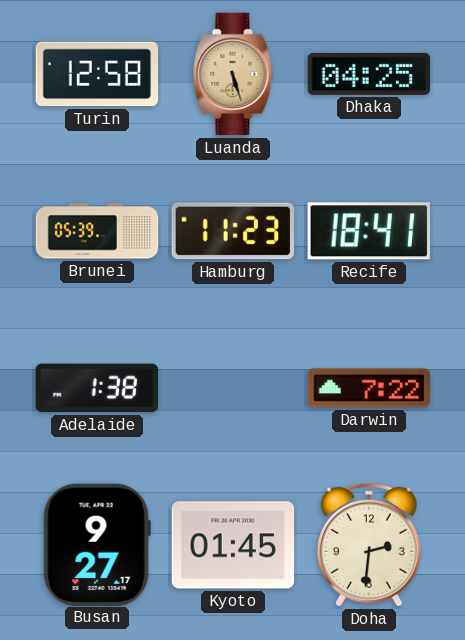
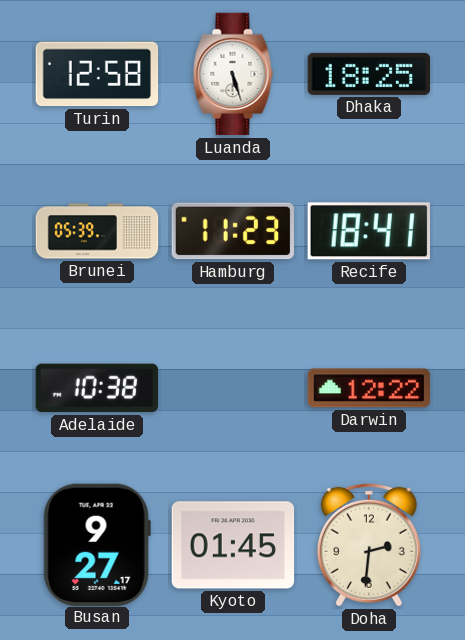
Luanda dial: champagne -> white (233, 74)
Dhaka: 04:25 -> 18:25 (369, 74)
Adelaide: 1:38 -> 10:38 (96, 388)
Darwin: 7:22 -> 12:22 (369, 388)
